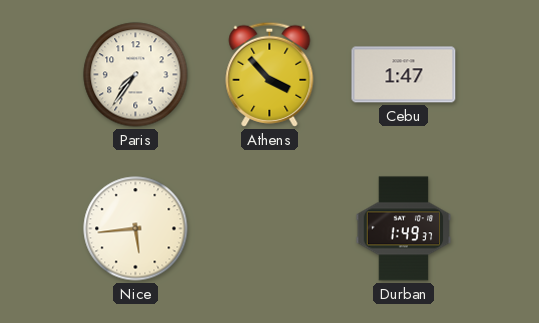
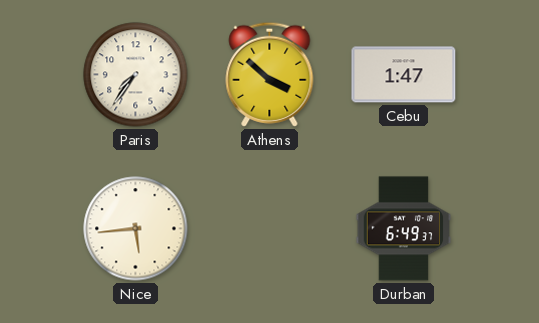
Athens: 3:53 -> 3:52 (270, 74)
Durban: 1:49 -> 6:49 (404, 229)
